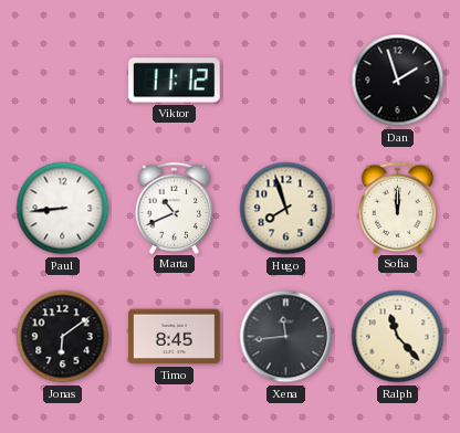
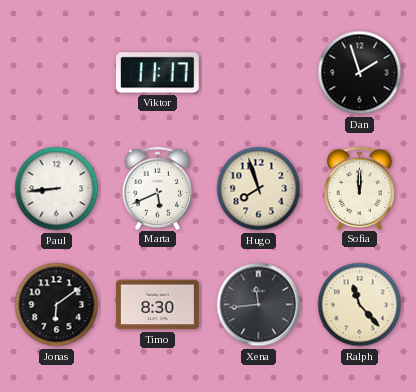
Viktor: 11:12 -> 11:17 (158, 73)
Marta: 10:41 -> 5:41 (158, 188)
Timo: 8:45 -> 8:30 (158, 305)
